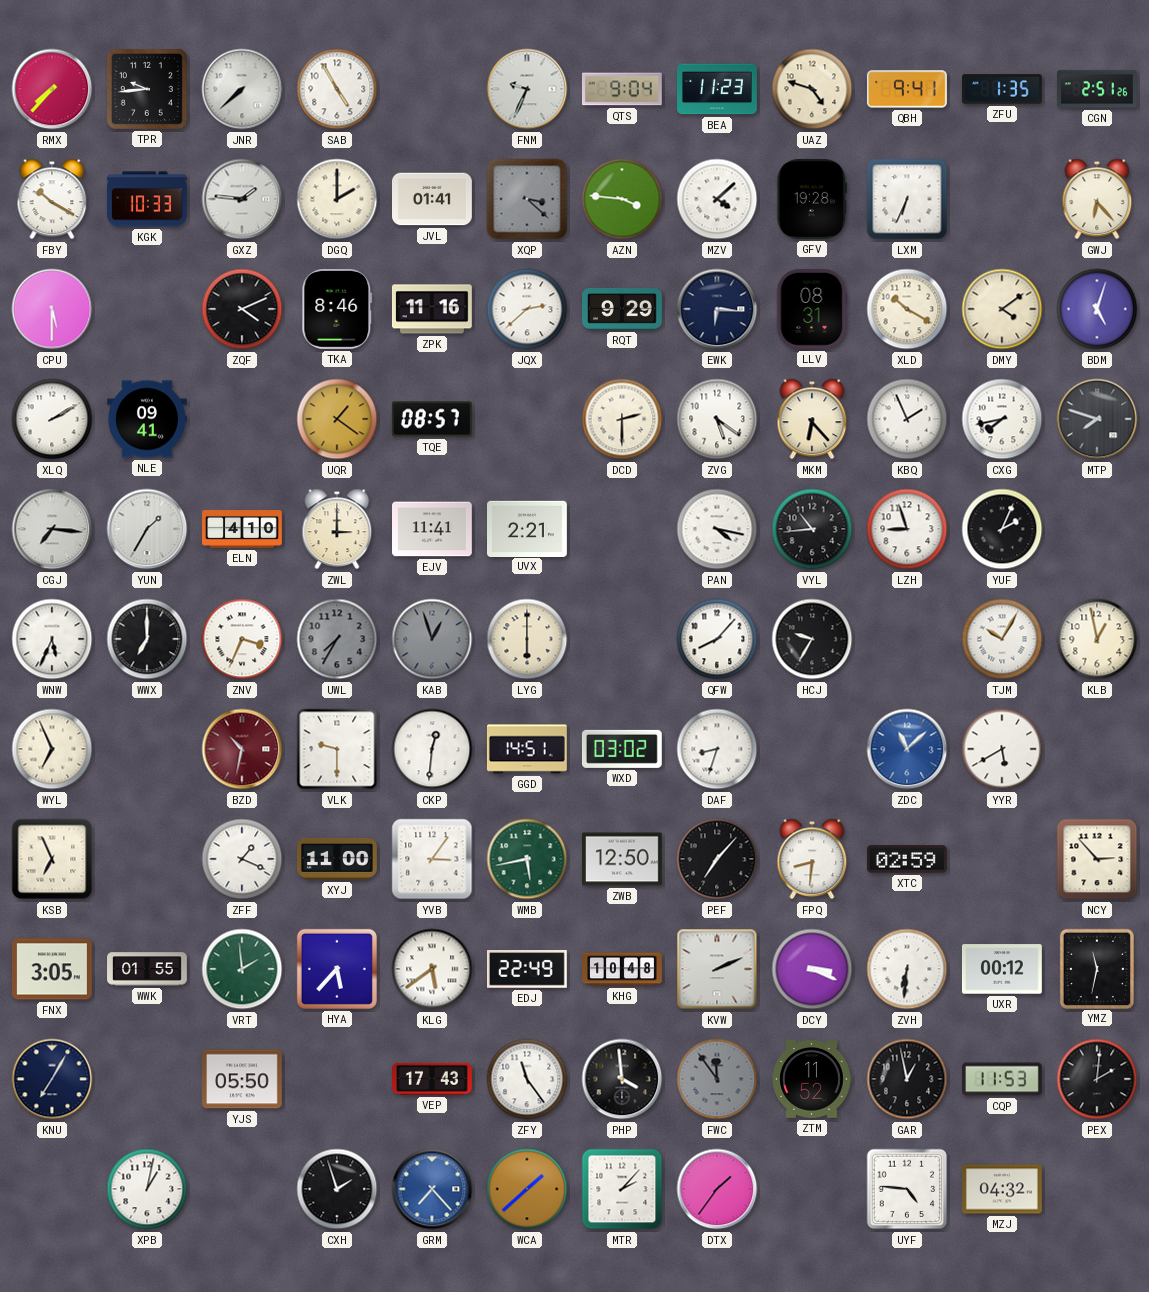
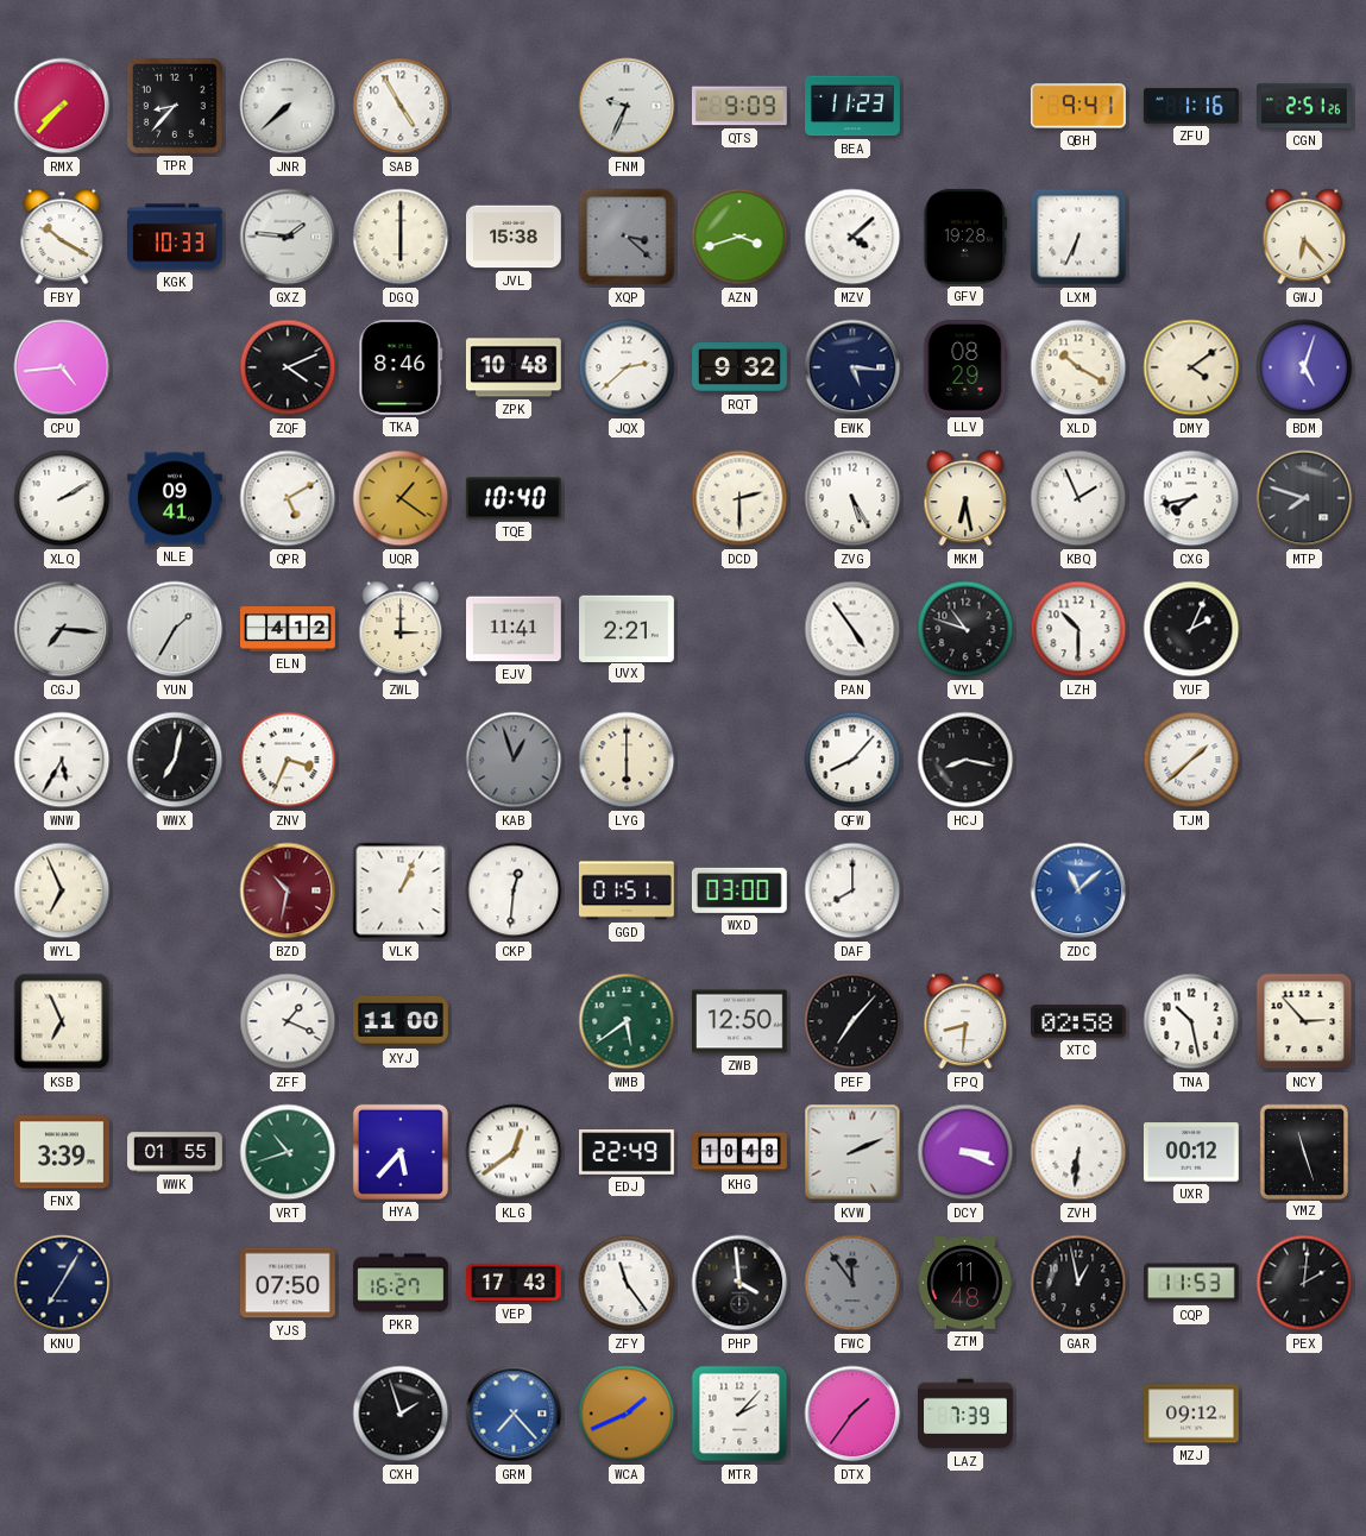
TPR: 9:44 -> 8:37 (175, 106)
QTS: 9:04 -> 9:09 (739, 106)
UAZ: 4:48 -> none (812, 89)
ZFU: 1:35 -> 1:16 (1191, 106)
DGQ: 2:00 -> 6:00 (401, 237)
JVL: 01:41 -> 15:38 (515, 237)
AZN: 3:46 -> 3:42 (739, 237)
CPU: 5:30 -> 4:44 (62, 367)
ZPK: 11:16 -> 10:48 (514, 367)
RQT: 9:29 -> 9:32 (741, 369)
EWK: 6:16 -> 5:16 (852, 367)
LLV: 08:31 -> 08:29 (965, 367)
QPR: none -> 5:10 (288, 498)
TQE: 08:57 -> 10:40 (514, 498)
ZVG: 5:21 -> 5:25 (852, 498)
MKM: 6:23 -> 6:28 (965, 498)
ELN: 4:10 -> 4:12 (289, 630)
PAN: 4:17 -> 4:54 (852, 629)
VYL: 10:44 -> 10:48 (965, 629)
LZH: 8:57 -> 10:30 (1078, 629)
WNW: 5:34 -> 5:35 (62, 760)
WWX: 7:00 -> 7:02 (175, 760)
UWL: 7:35 -> none (337, 639)
HCJ: 9:35 -> 8:17 (965, 760)
TJM: 10:05 -> 1:38 (1191, 760)
KLB: 12:58 -> none (1097, 639)
VLK: 9:30 -> 1:04 (401, 890)
GGD: 14:51 -> 01:51 (627, 890)
WXD: 03:02 -> 03:00 (739, 890)
DAF: 8:33 -> 8:00 (852, 890)
YYR: 5:40 -> none (1002, 749)
YVB: 3:06 -> none (432, 859)
WMB: 5:43 -> 5:39 (627, 1021)
XTC: 02:59 -> 02:58 (1079, 1021)
TNA: none -> 10:28 (1191, 1021)
FNX: 3:05 -> 3:39 (62, 1152)
VRT: 1:59 -> 10:42 (288, 1152)
KLG: 5:39 -> 12:39 (514, 1152)
YMZ: 11:32 -> 11:27 (1303, 1151)
YJS: 05:50 -> 07:50 (289, 1283)
PKR: none -> 16:27 (402, 1283)
ZTM: 11:52 -> 11:48 (965, 1284)
XPB: 1:02 -> none (147, 1189)
WCA: 1:38 -> 1:41 (627, 1414)
LAZ: none -> 7:39 (967, 1414)
UYF: 4:46 -> none (907, 1189)
MZJ: 04:32 -> 09:12 (1192, 1414)
